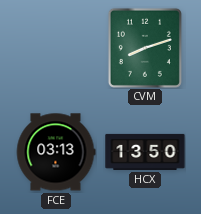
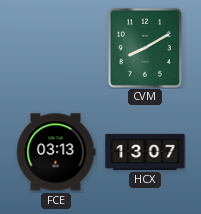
CVM: 8:12 -> 8:10 (145, 48)
HCX: 13:50 -> 13:07 (145, 152)
